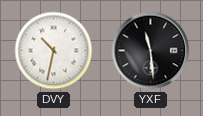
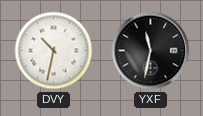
YXF: 11:29 -> 11:32 (151, 51)
